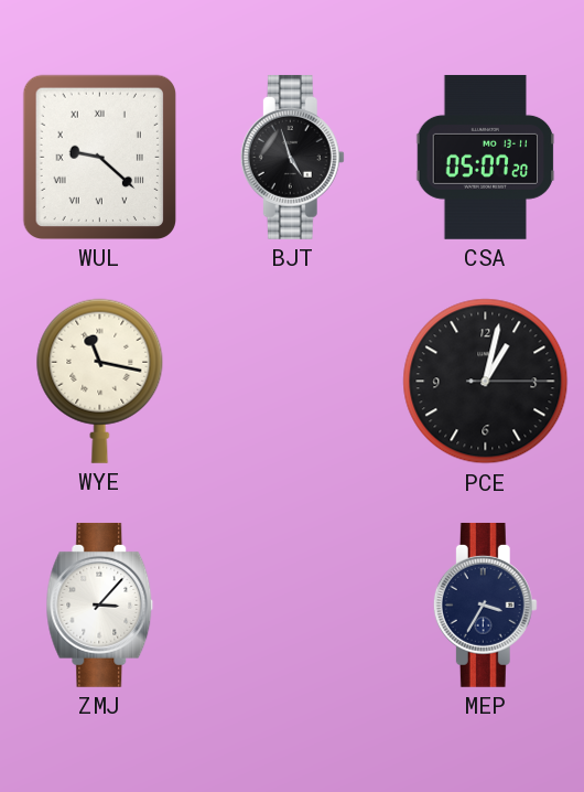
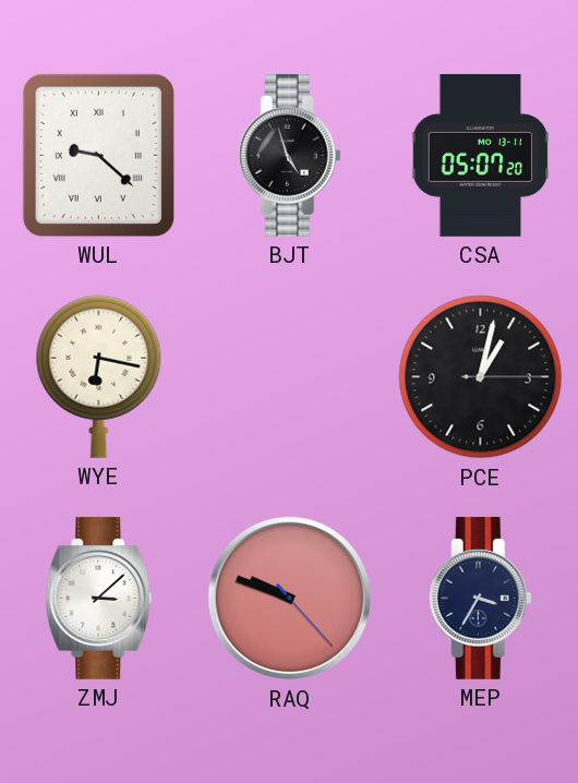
WYE: 11:17 -> 6:17 (99, 376)
ZMJ: 3:07 -> 3:08 (99, 598)
RAQ: none -> 9:48 (290, 599)
